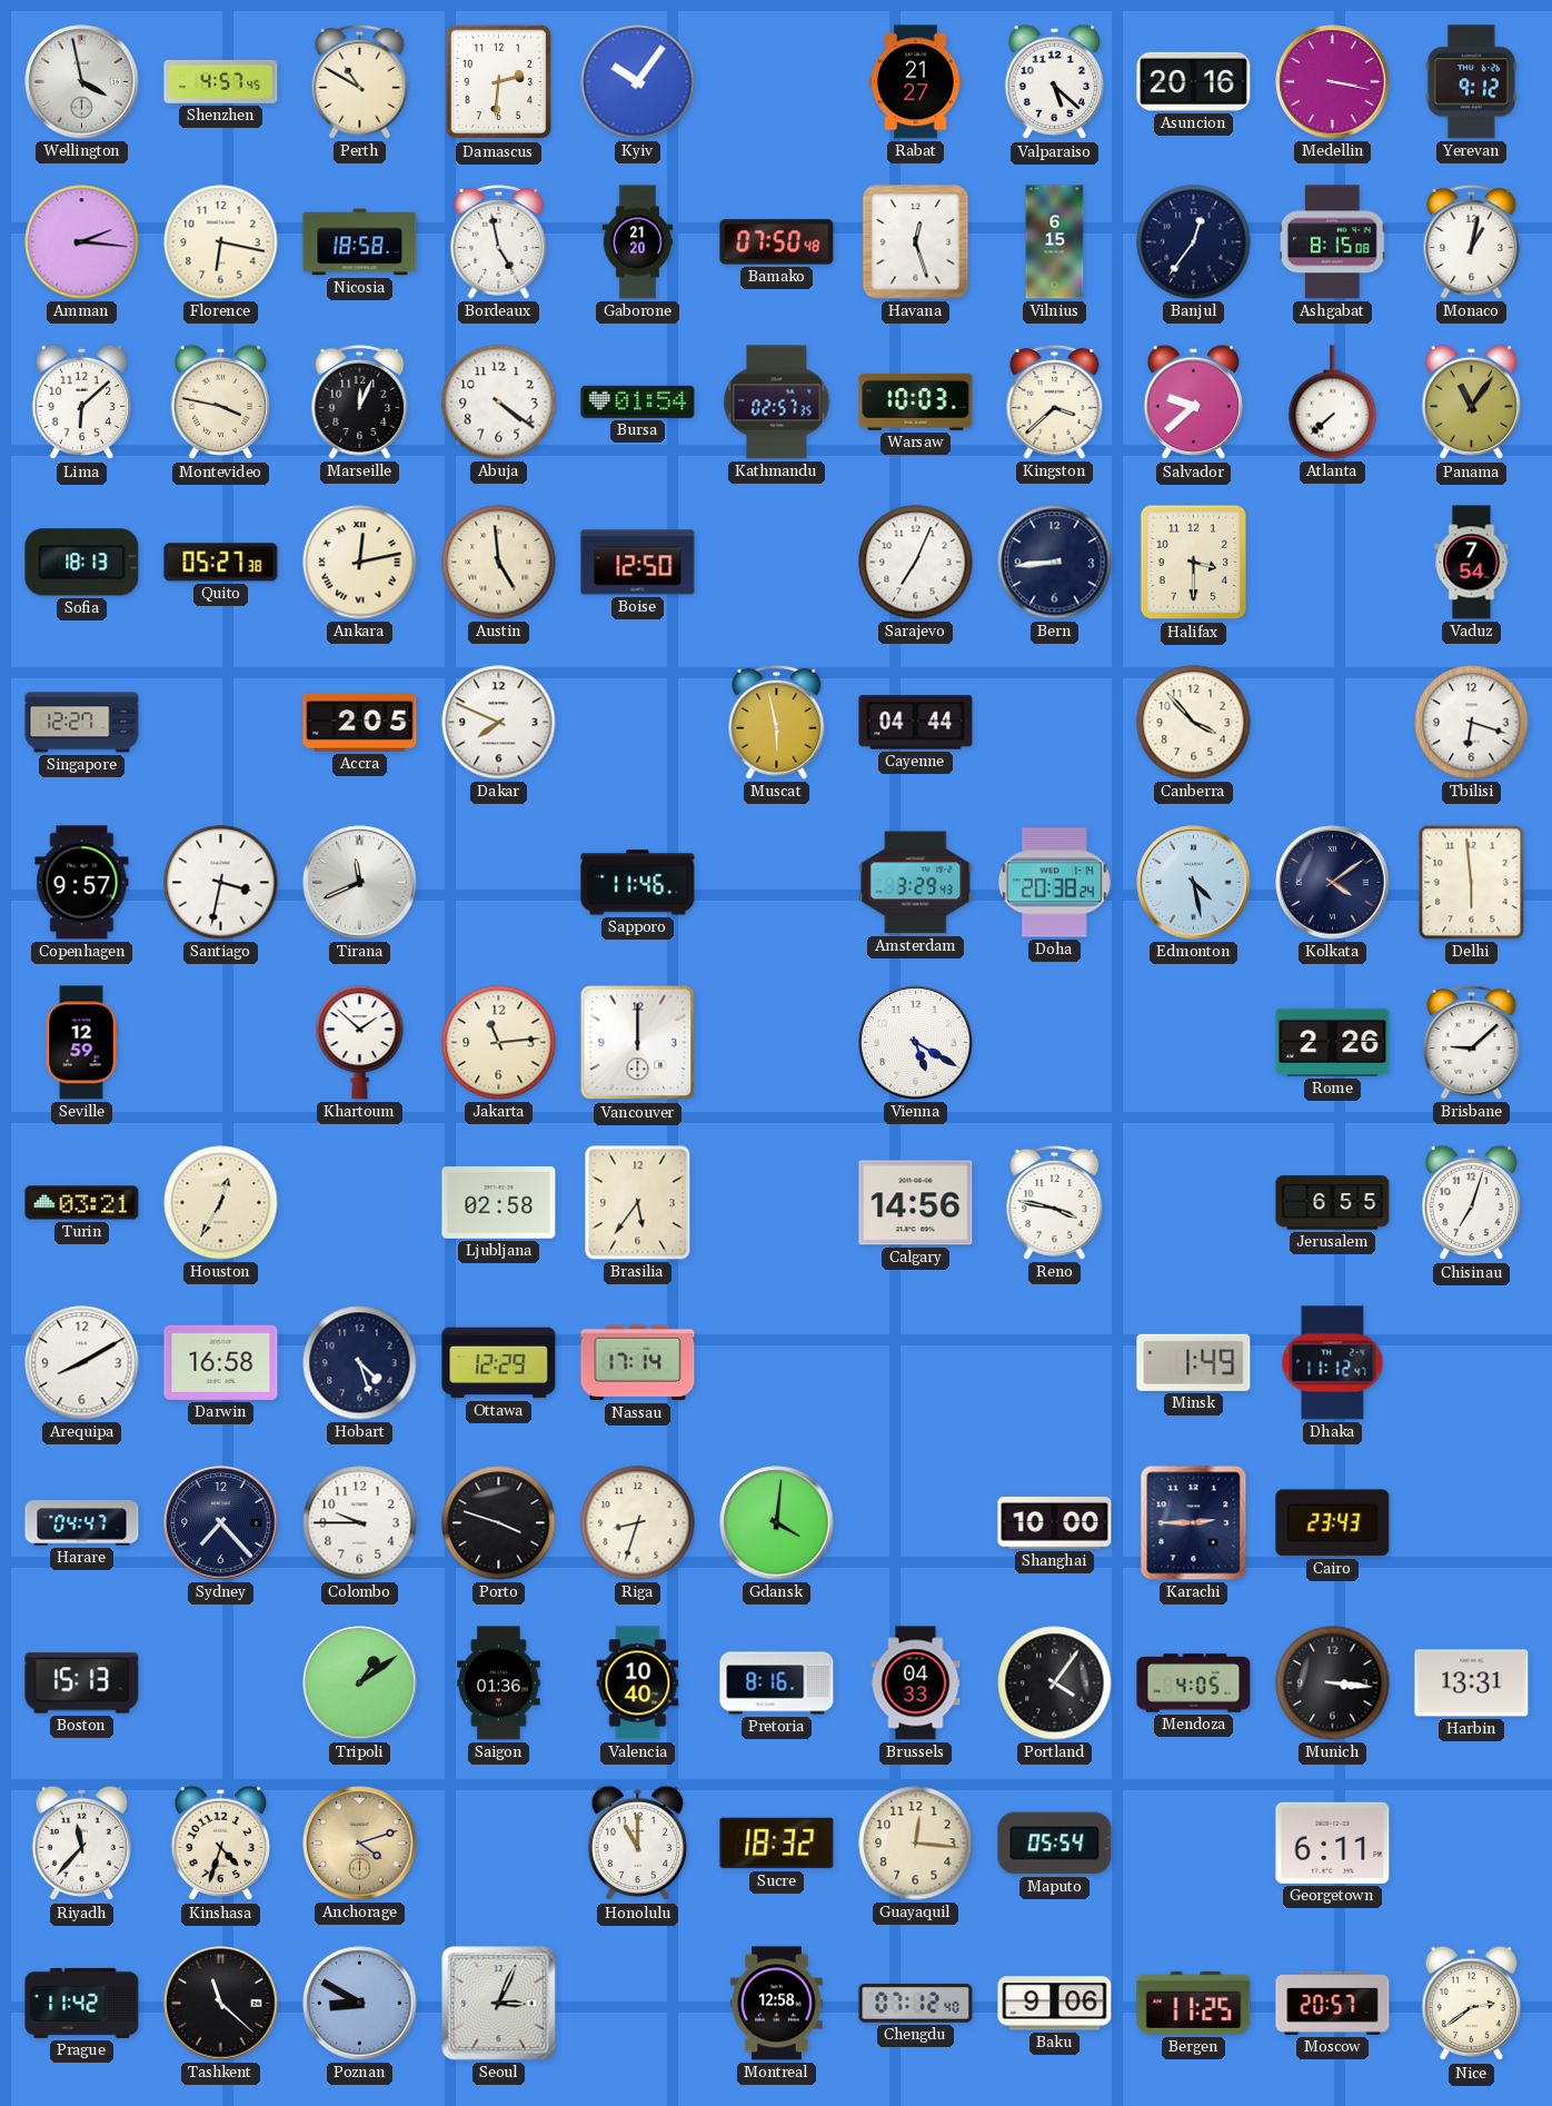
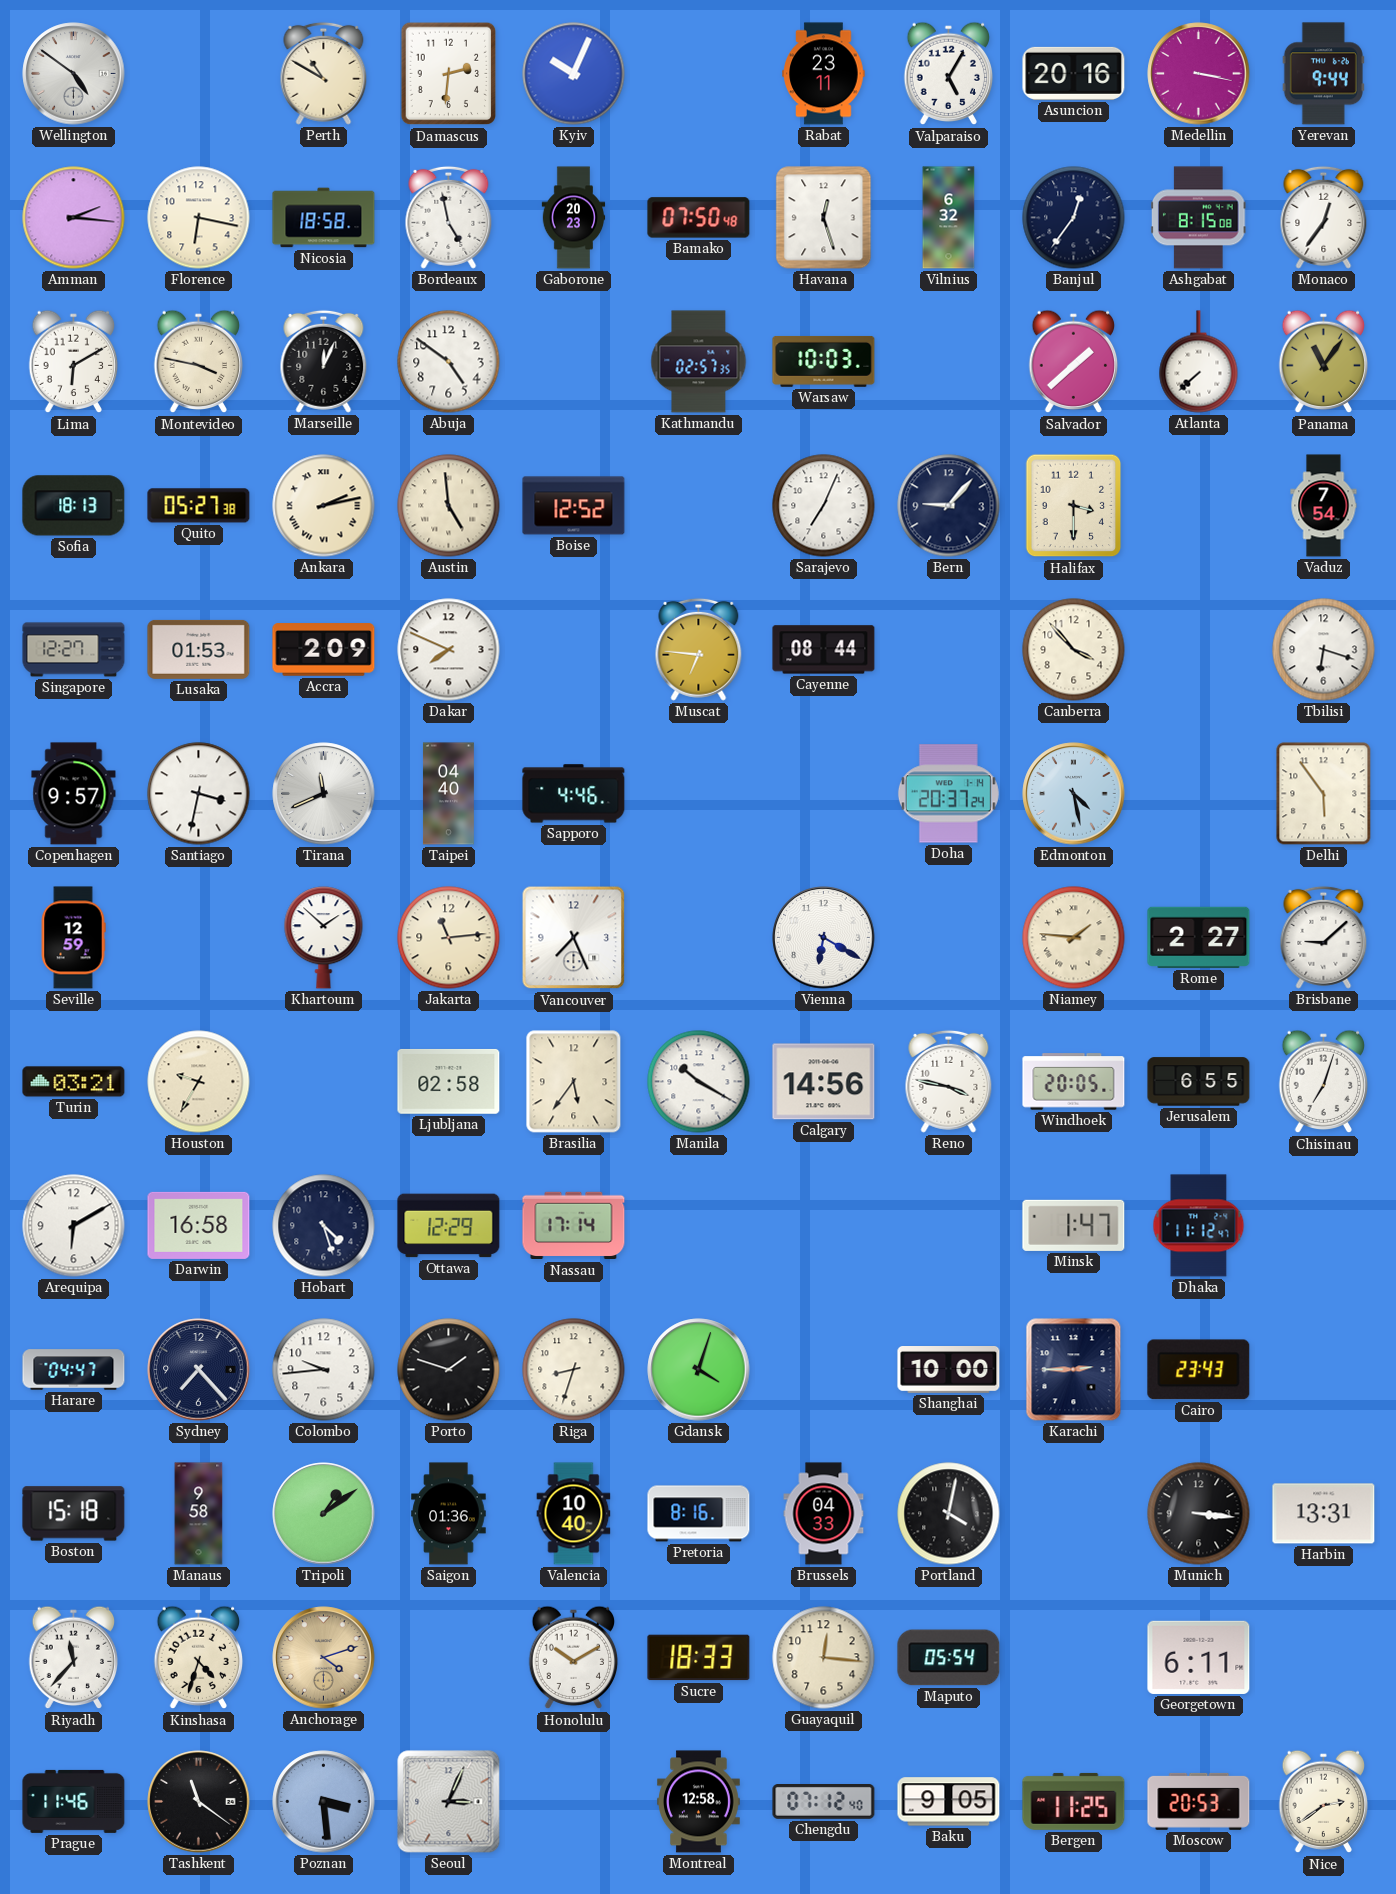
Wellington: 3:58 -> 4:51 (74, 74)
Shenzhen: 4:57 -> none (221, 81)
Kyiv: 10:06 -> 10:04 (574, 74)
Rabat: 21:27 -> 23:11 (824, 74)
Valparaiso: 5:22 -> 5:05 (949, 74)
Yerevan: 9:12 -> 9:44 (1323, 74)
Gaborone: 21:20 -> 20:23 (574, 218)
Vilnius: 6:15 -> 6:32 (949, 218)
Monaco: 1:02 -> 12:36 (1324, 217)
Lima: 6:08 -> 6:10 (74, 362)
Abuja: 4:21 -> 4:51 (449, 362)
Bursa: 01:54 -> none (638, 401)
Kingston: 3:38 -> none (1055, 401)
Salvador: 9:38 -> 1:38 (1074, 362)
Ankara: 12:13 -> 2:13 (324, 506)
Boise: 12:50 -> 12:52 (574, 506)
Bern: 8:44 -> 9:07 (949, 506)
Lusaka: none -> 01:53 (199, 649)
Accra: 2:05 -> 2:09 (324, 650)
Muscat: 5:58 -> 6:46 (699, 649)
Cayenne: 04:44 -> 08:44 (824, 650)
Taipei: none -> 04:40 (448, 794)
Sapporo: 11:46 -> 4:46 (574, 794)
Amsterdam: 3:29 -> none (916, 883)
Doha: 20:38 -> 20:37 (948, 794)
Kolkata: 4:09 -> none (1333, 883)
Delhi: 5:59 -> 5:54 (1324, 794)
Vancouver: 12:00 -> 7:26 (574, 938)
Vienna: 5:20 -> 6:20 (824, 938)
Niamey: none -> 1:46 (1074, 938)
Rome: 2:26 -> 2:27 (1199, 937)
Houston: 12:35 -> 9:35 (199, 1082)
Manila: none -> 10:20 (699, 1082)
Windhoek: none -> 20:05 (1074, 1082)
Arequipa: 8:10 -> 6:10 (74, 1226)
Minsk: 1:49 -> 1:47 (1074, 1225)
Colombo: 9:45 -> 9:44 (324, 1370)
Porto: 3:48 -> 1:48 (449, 1370)
Gdansk: 4:01 -> 4:03 (699, 1370)
Boston: 15:13 -> 15:18 (74, 1514)
Manaus: none -> 9:58 (199, 1514)
Portland: 4:06 -> 4:02 (949, 1514)
Mendoza: 4:05 -> none (1194, 1683)
Honolulu: 11:00 -> 10:10 (574, 1658)
Sucre: 18:32 -> 18:33 (699, 1658)
Prague: 11:42 -> 11:46 (74, 1801)
Tashkent: 11:22 -> 11:21 (199, 1802)
Poznan: 8:50 -> 3:29 (324, 1802)
Baku: 9:06 -> 9:05 (949, 1802)
Moscow: 20:57 -> 20:53 (1199, 1801)
